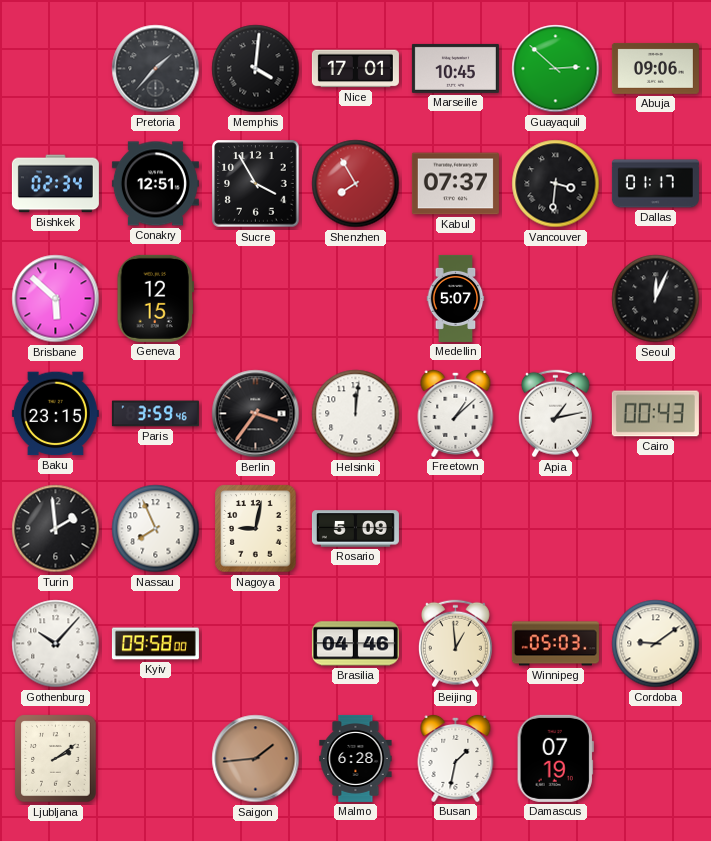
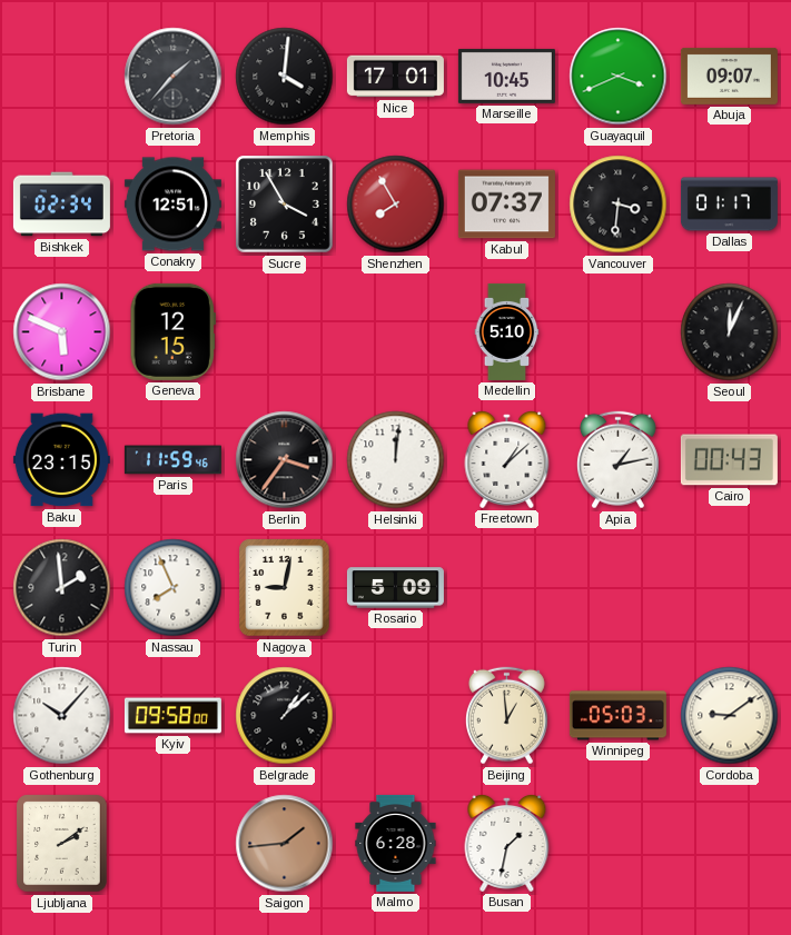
Guayaquil: 2:52 -> 3:41 (619, 77)
Abuja: 09:06 -> 09:07 (729, 76)
Brisbane: 5:52 -> 5:49 (62, 332)
Medellin: 5:07 -> 5:10 (507, 331)
Paris: 3:59 -> 11:59 (172, 460)
Belgrade: none -> 1:08 (285, 716)
Brasilia: 04:46 -> none (355, 644)
Damascus: 07:19 -> none (555, 758)
